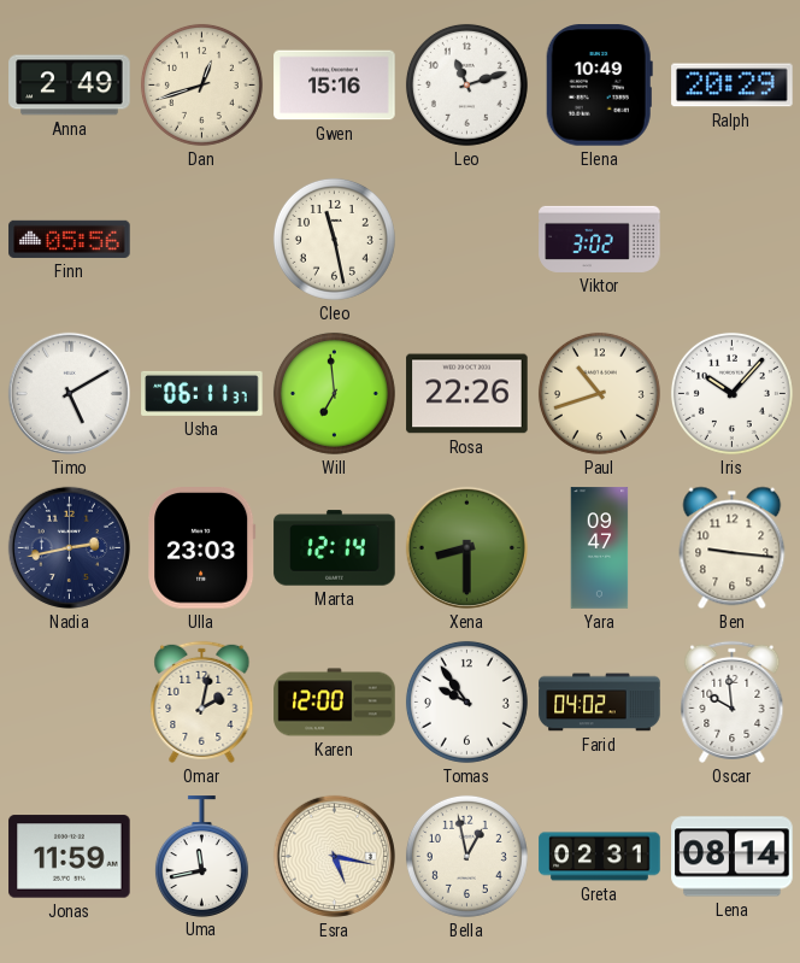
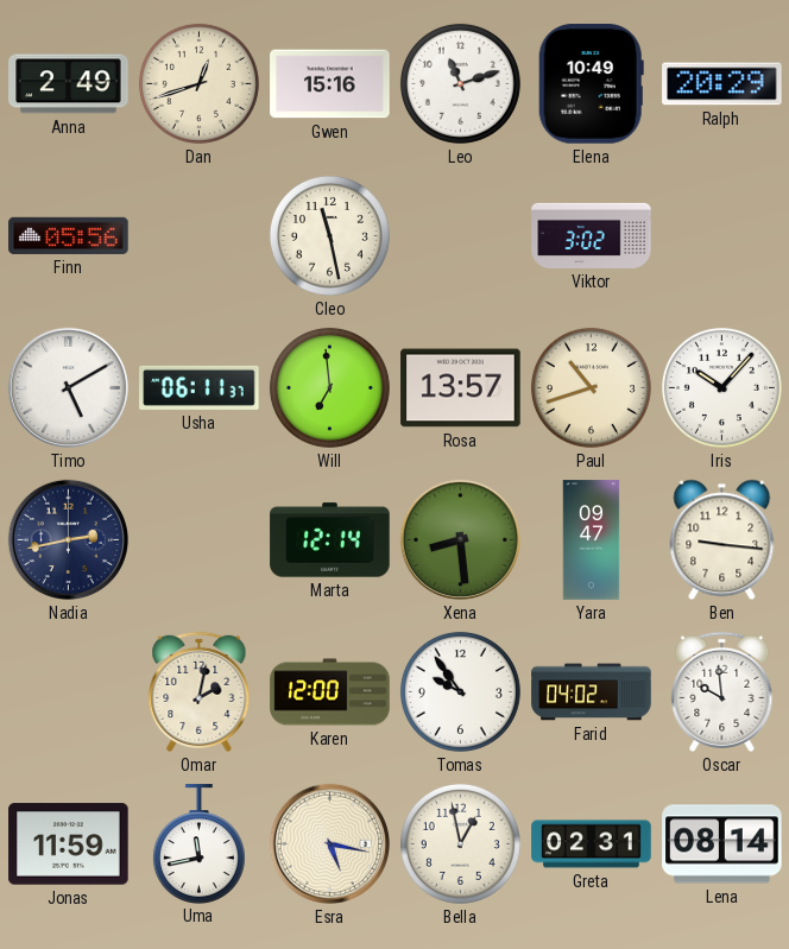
Rosa: 22:26 -> 13:57 (461, 388)
Ulla: 23:03 -> none (202, 548)
Xena: 8:30 -> 8:29 (460, 539)
